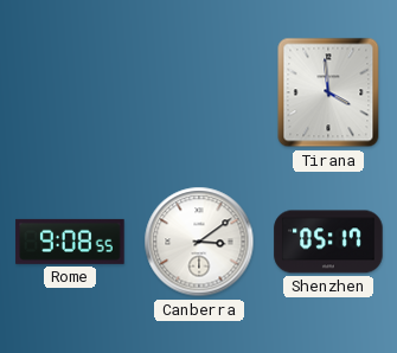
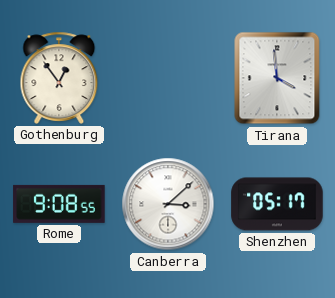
Gothenburg: none -> 12:54 (59, 78)
Canberra: 3:09 -> 3:08 (168, 204)
